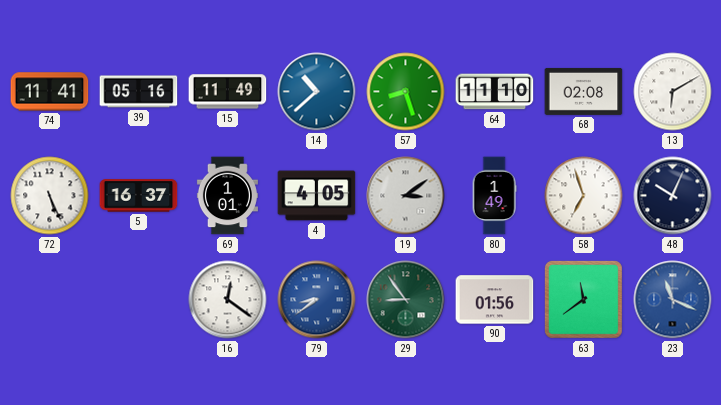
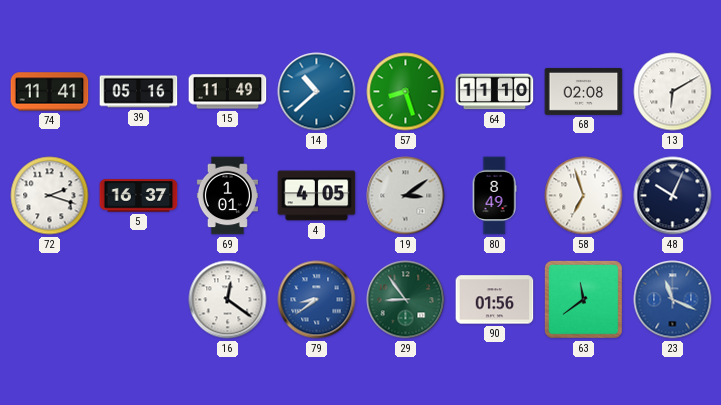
72: 5:26 -> 2:18 (50, 196)
80: 1:49 -> 8:49 (494, 196)
